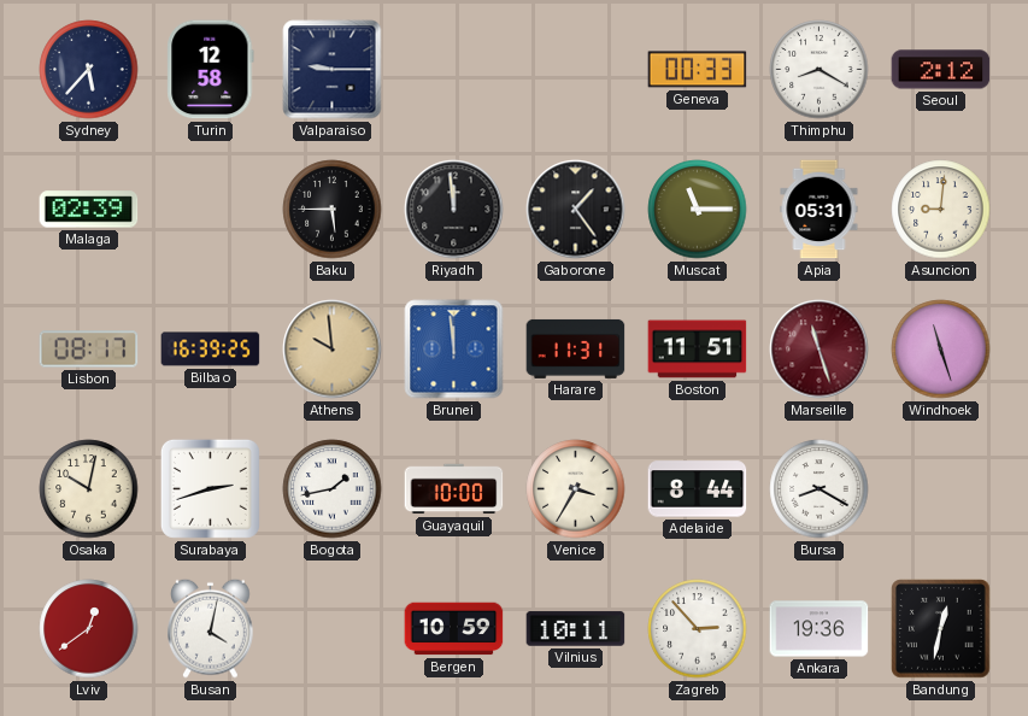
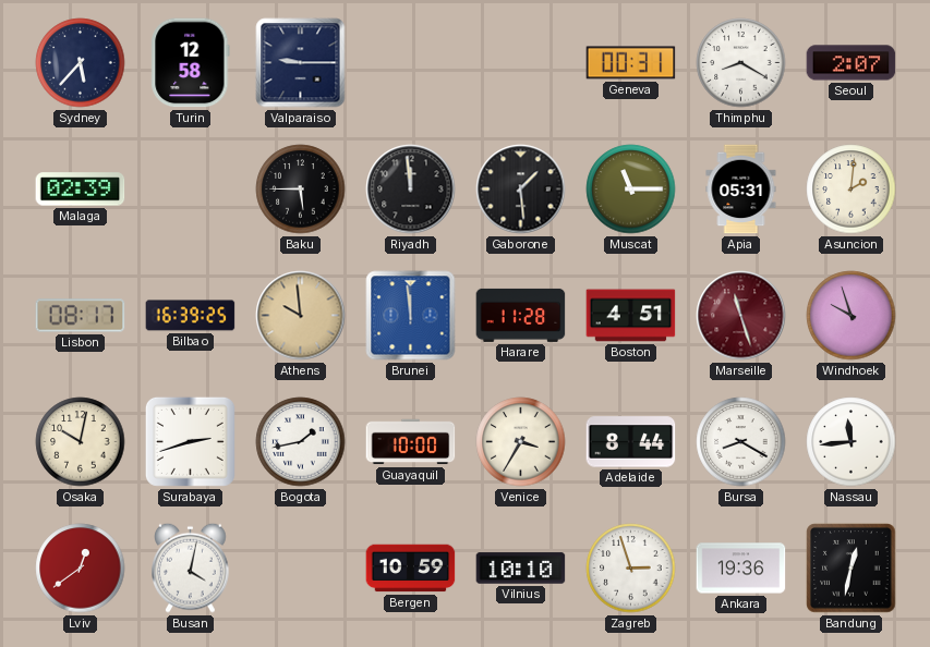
Geneva: 00:33 -> 00:31 (631, 63)
Seoul: 2:12 -> 2:07 (852, 63)
Gaborone: 1:24 -> 1:29 (521, 190)
Asuncion: 9:01 -> 2:01 (852, 190)
Harare: 11:31 -> 11:28 (521, 315)
Boston: 11:51 -> 4:51 (631, 316)
Windhoek: 11:27 -> 9:57 (852, 316)
Nassau: none -> 11:44 (852, 442)
Vilnius: 10:11 -> 10:10 (521, 569)
Zagreb: 2:53 -> 2:57 (631, 569)
